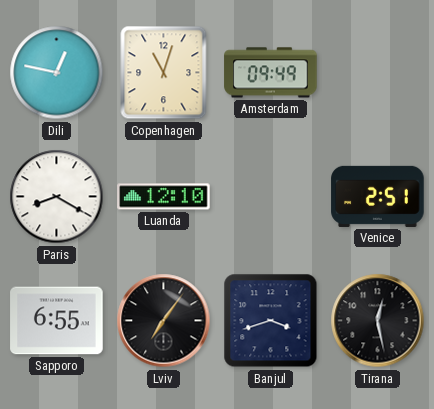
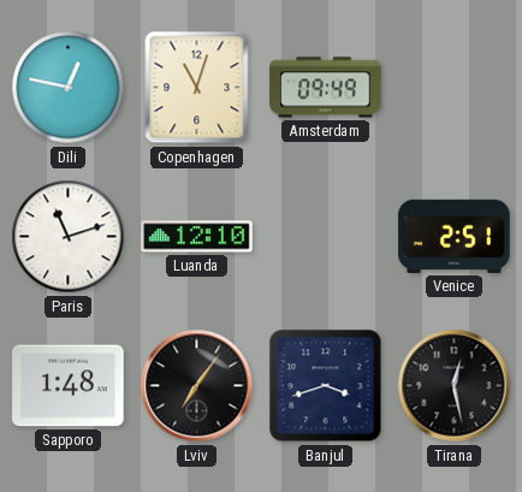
Paris: 8:20 -> 11:12 (69, 237)
Sapporo: 6:55 -> 1:48 (69, 386)
